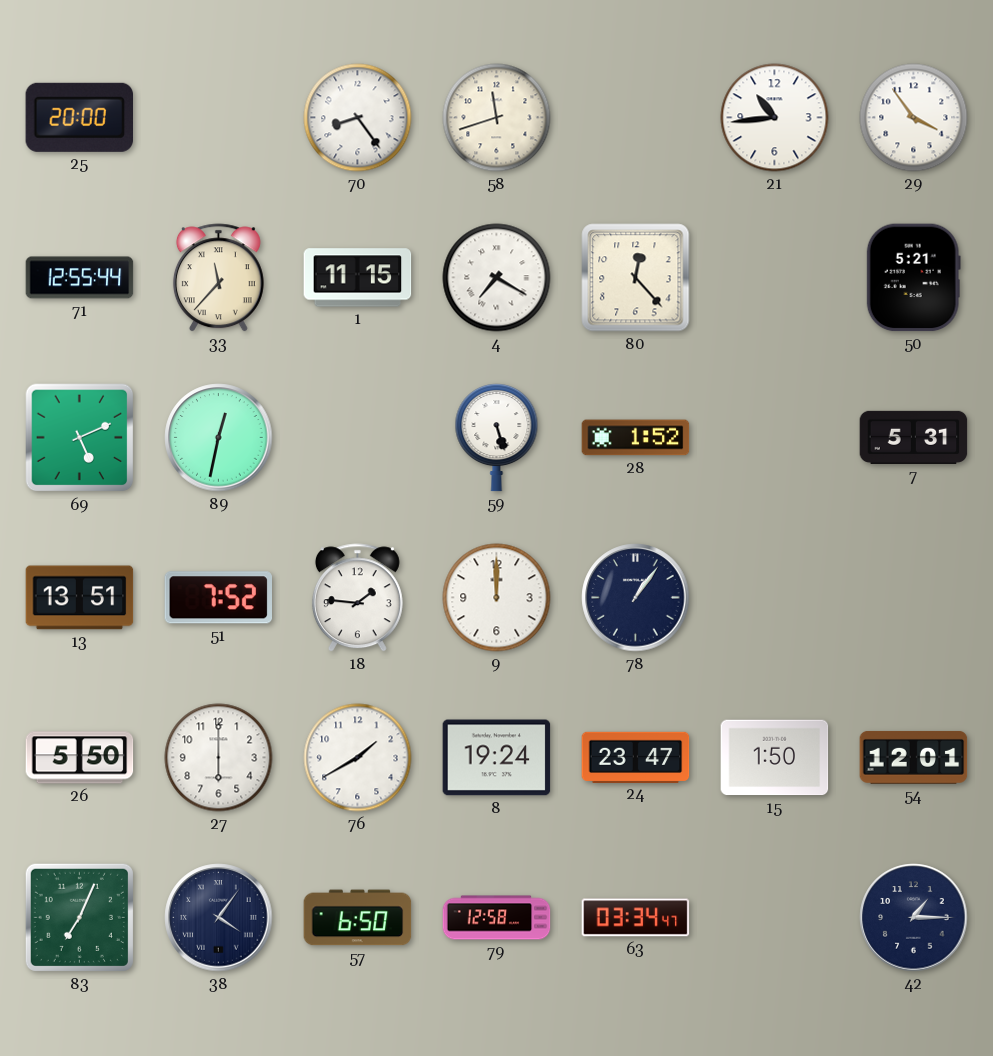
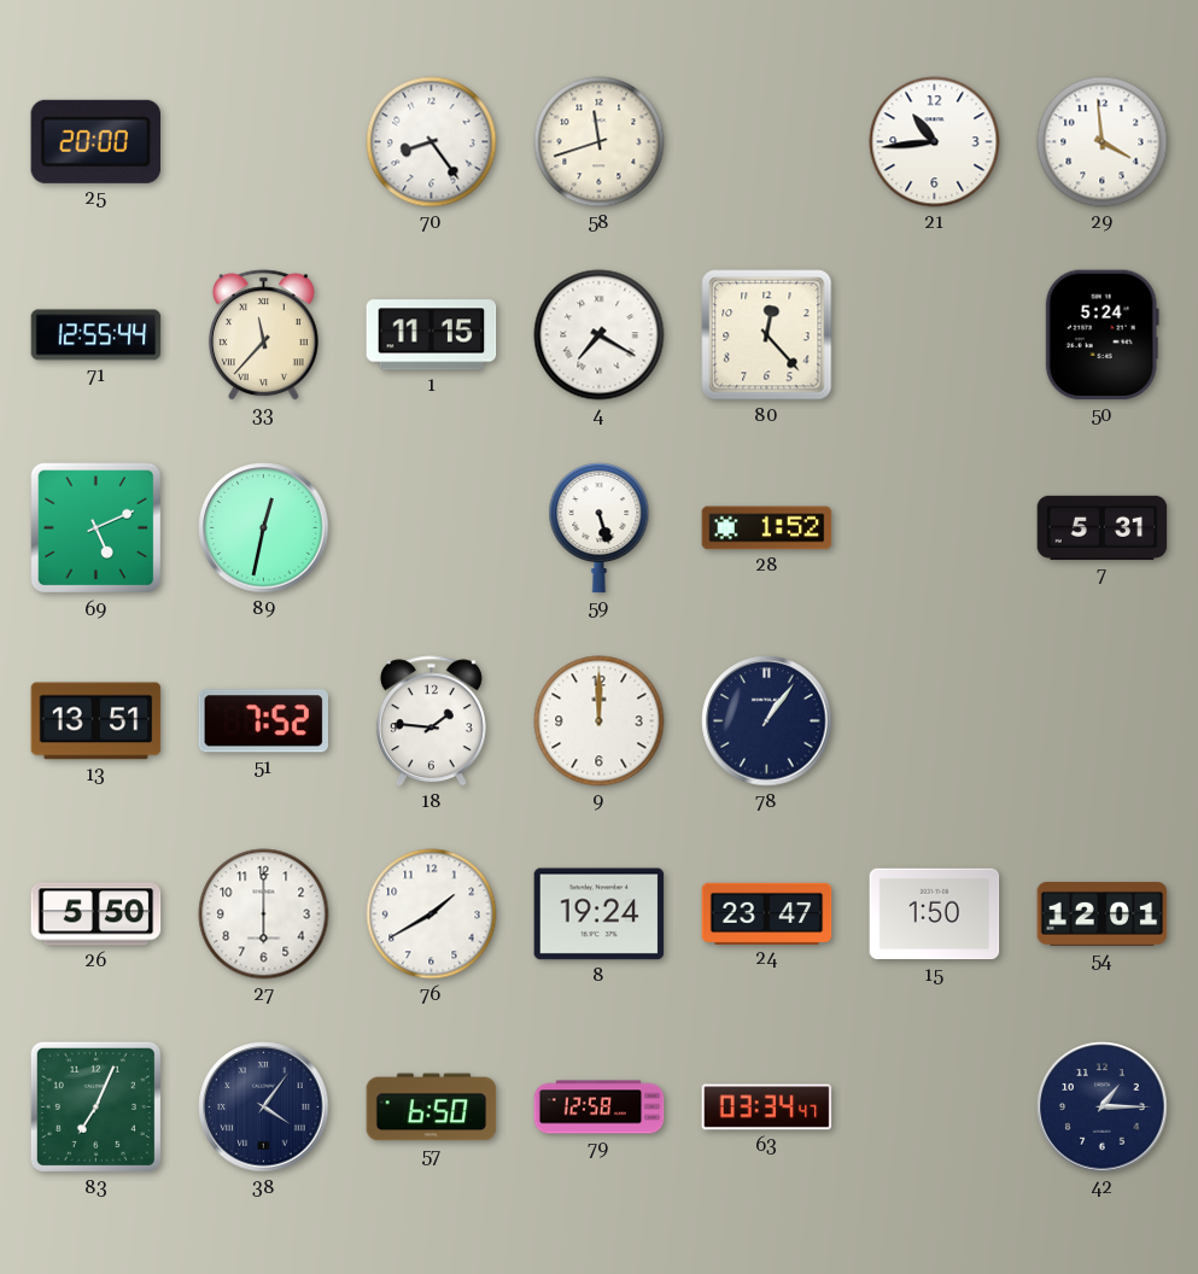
29: 3:54 -> 3:59 (1103, 142)
50: 5:21 -> 5:24 (1101, 335)
